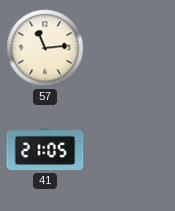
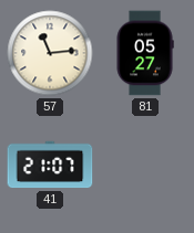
81: none -> 05:27 (145, 53)
41: 21:05 -> 21:07 (50, 165)
